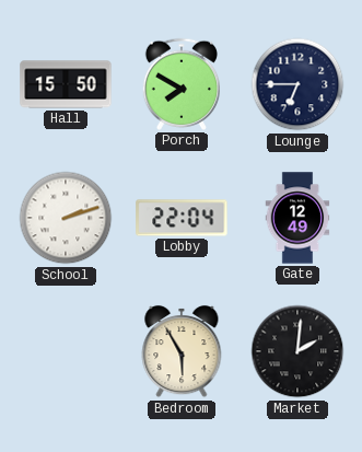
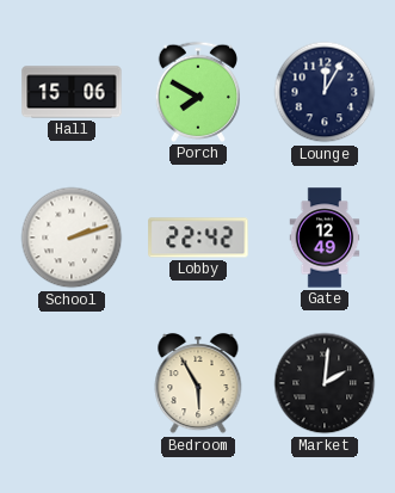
Hall: 15:50 -> 15:06 (72, 92)
Lounge: 6:45 -> 12:05 (325, 92)
Lobby: 22:04 -> 22:42 (198, 238)
